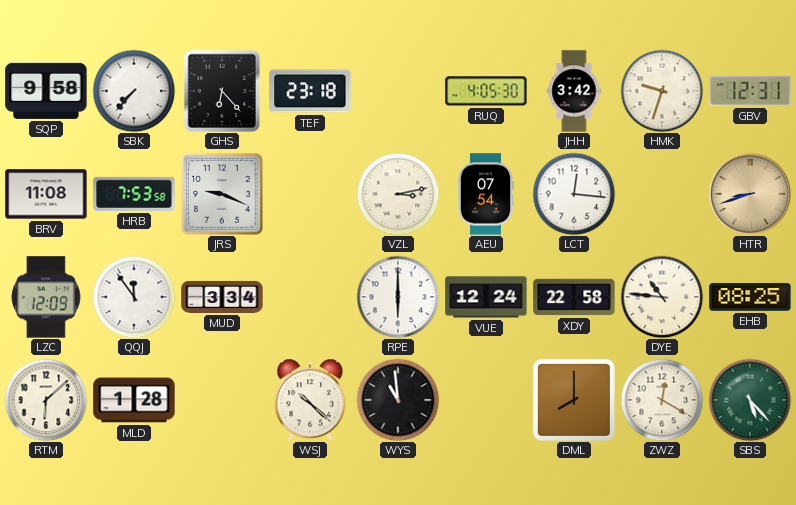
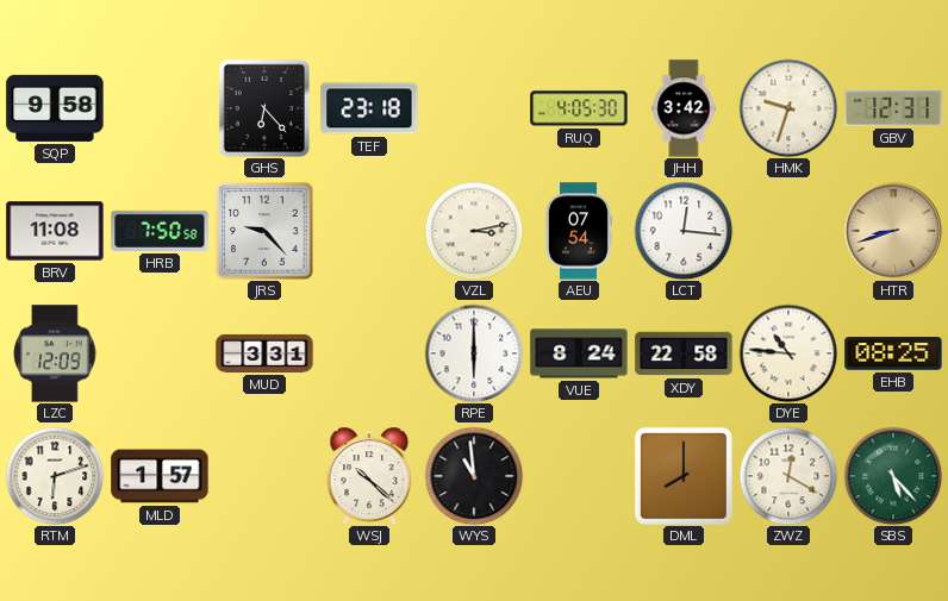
SBK: 7:37 -> none (134, 91)
HRB: 7:53 -> 7:50 (160, 231)
JRS: 9:19 -> 9:23 (264, 231)
QQJ: 11:54 -> none (134, 297)
MUD: 3:34 -> 3:31 (264, 353)
VUE: 12:24 -> 8:24 (579, 353)
RTM: 6:08 -> 6:12 (55, 476)
MLD: 1:28 -> 1:57 (160, 476)
